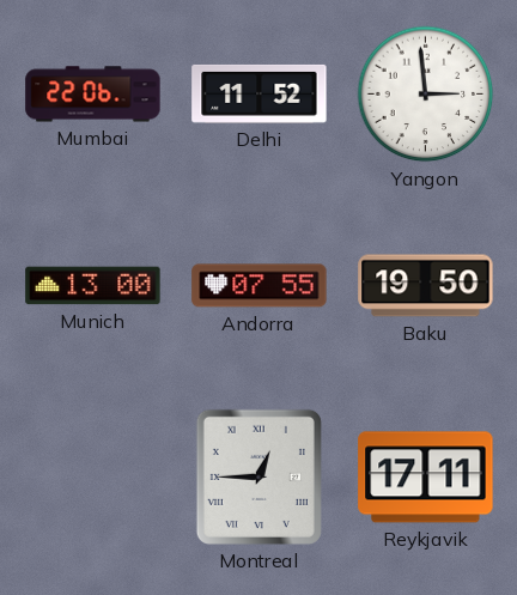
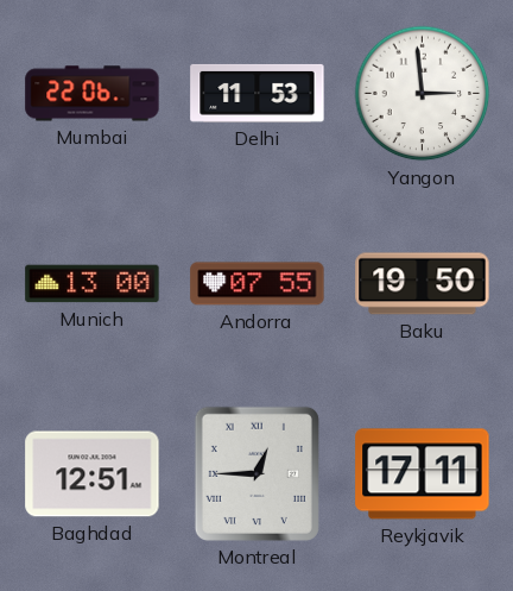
Delhi: 11:52 -> 11:53 (258, 93)
Baghdad: none -> 12:51 (93, 474)
